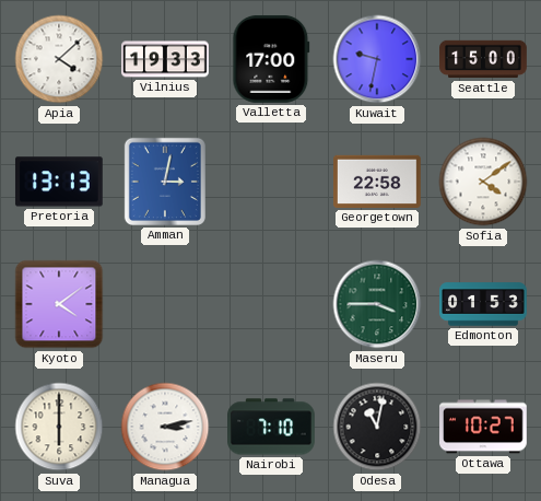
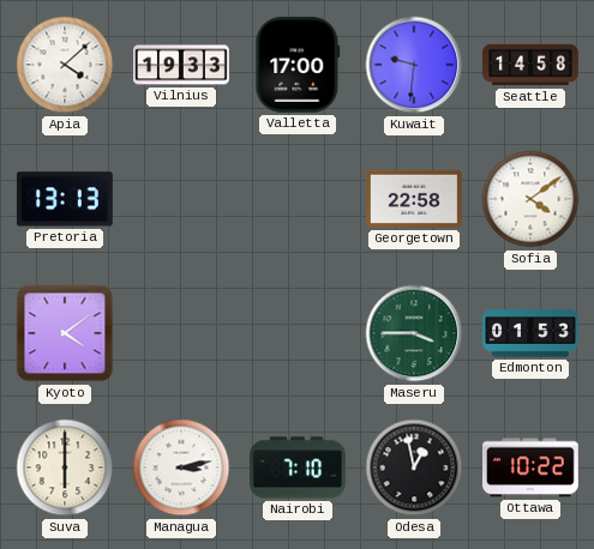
Kuwait: 9:32 -> 9:31 (414, 65)
Seattle: 15:00 -> 14:58 (530, 65)
Amman: 3:02 -> none (165, 182)
Odesa: 11:02 -> 12:58 (414, 467)
Ottawa: 10:27 -> 10:22 (532, 467)
